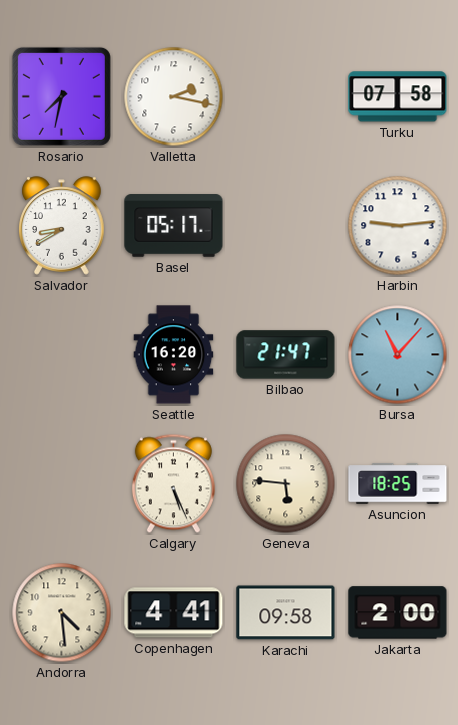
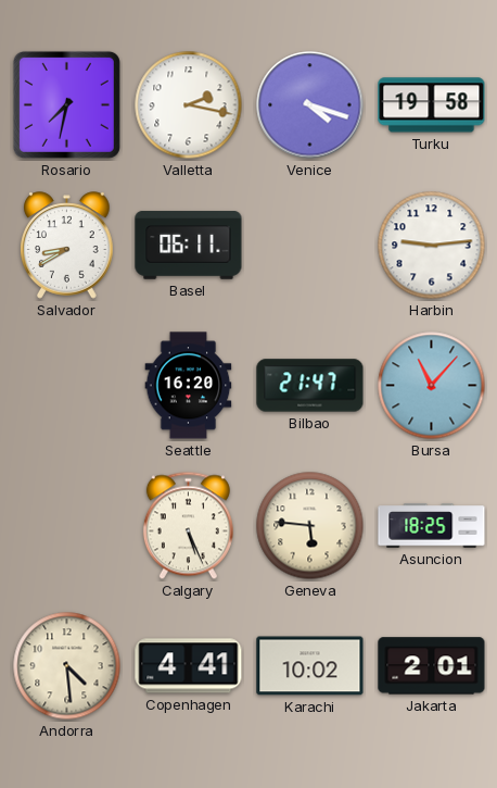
Venice: none -> 4:18 (310, 105)
Turku: 07:58 -> 19:58 (432, 105)
Basel: 05:17 -> 06:11 (189, 246)
Karachi: 09:58 -> 10:02 (310, 666)
Jakarta: 2:00 -> 2:01 (432, 666)
